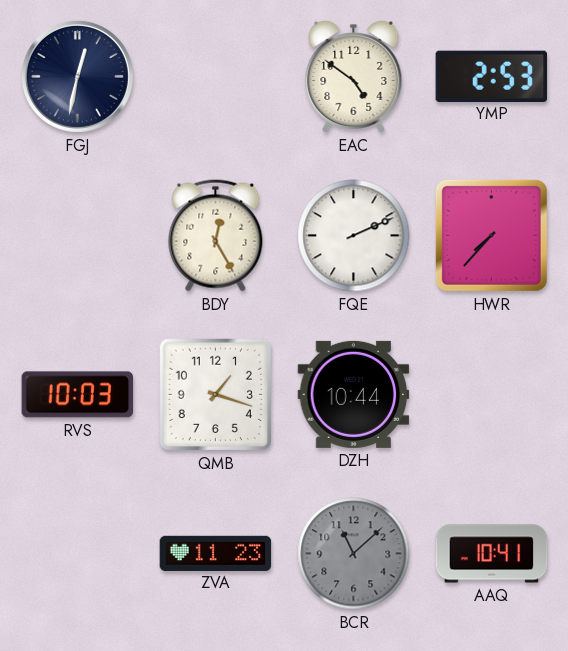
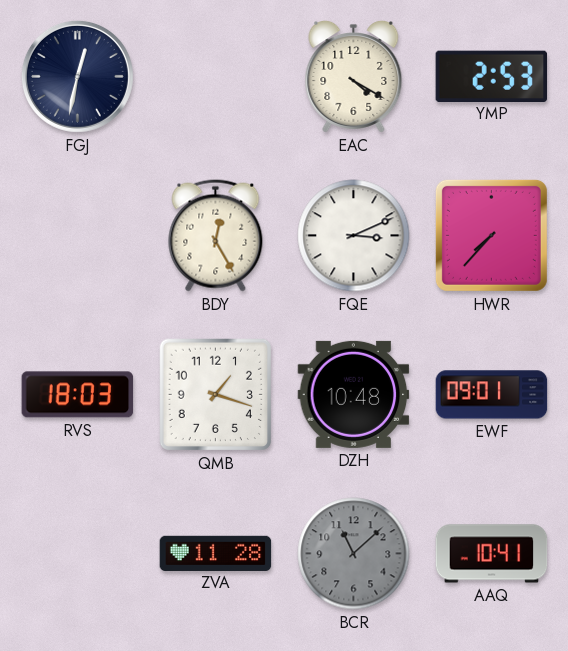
EAC: 4:51 -> 4:20 (354, 76)
FQE: 2:11 -> 3:11 (354, 236)
RVS: 10:03 -> 18:03 (78, 395)
DZH: 10:44 -> 10:48 (354, 394)
EWF: none -> 09:01 (492, 395)
ZVA: 11:23 -> 11:28 (216, 553)
